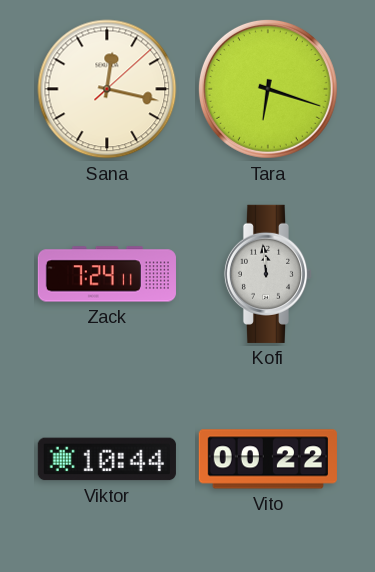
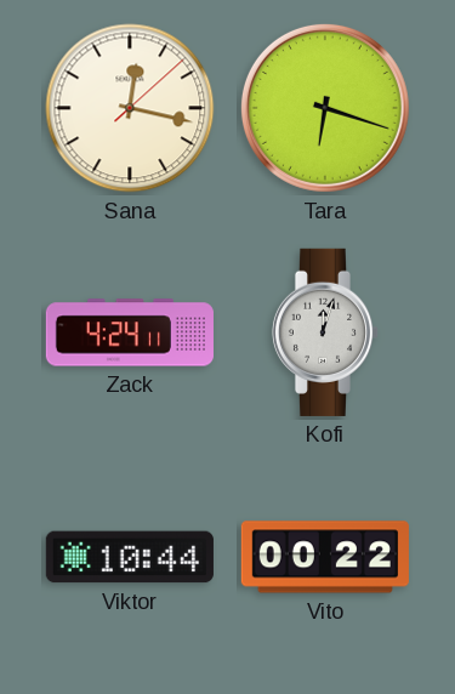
Zack: 7:24 -> 4:24 (130, 332)
Kofi: 11:59 -> 12:03 (325, 332)
